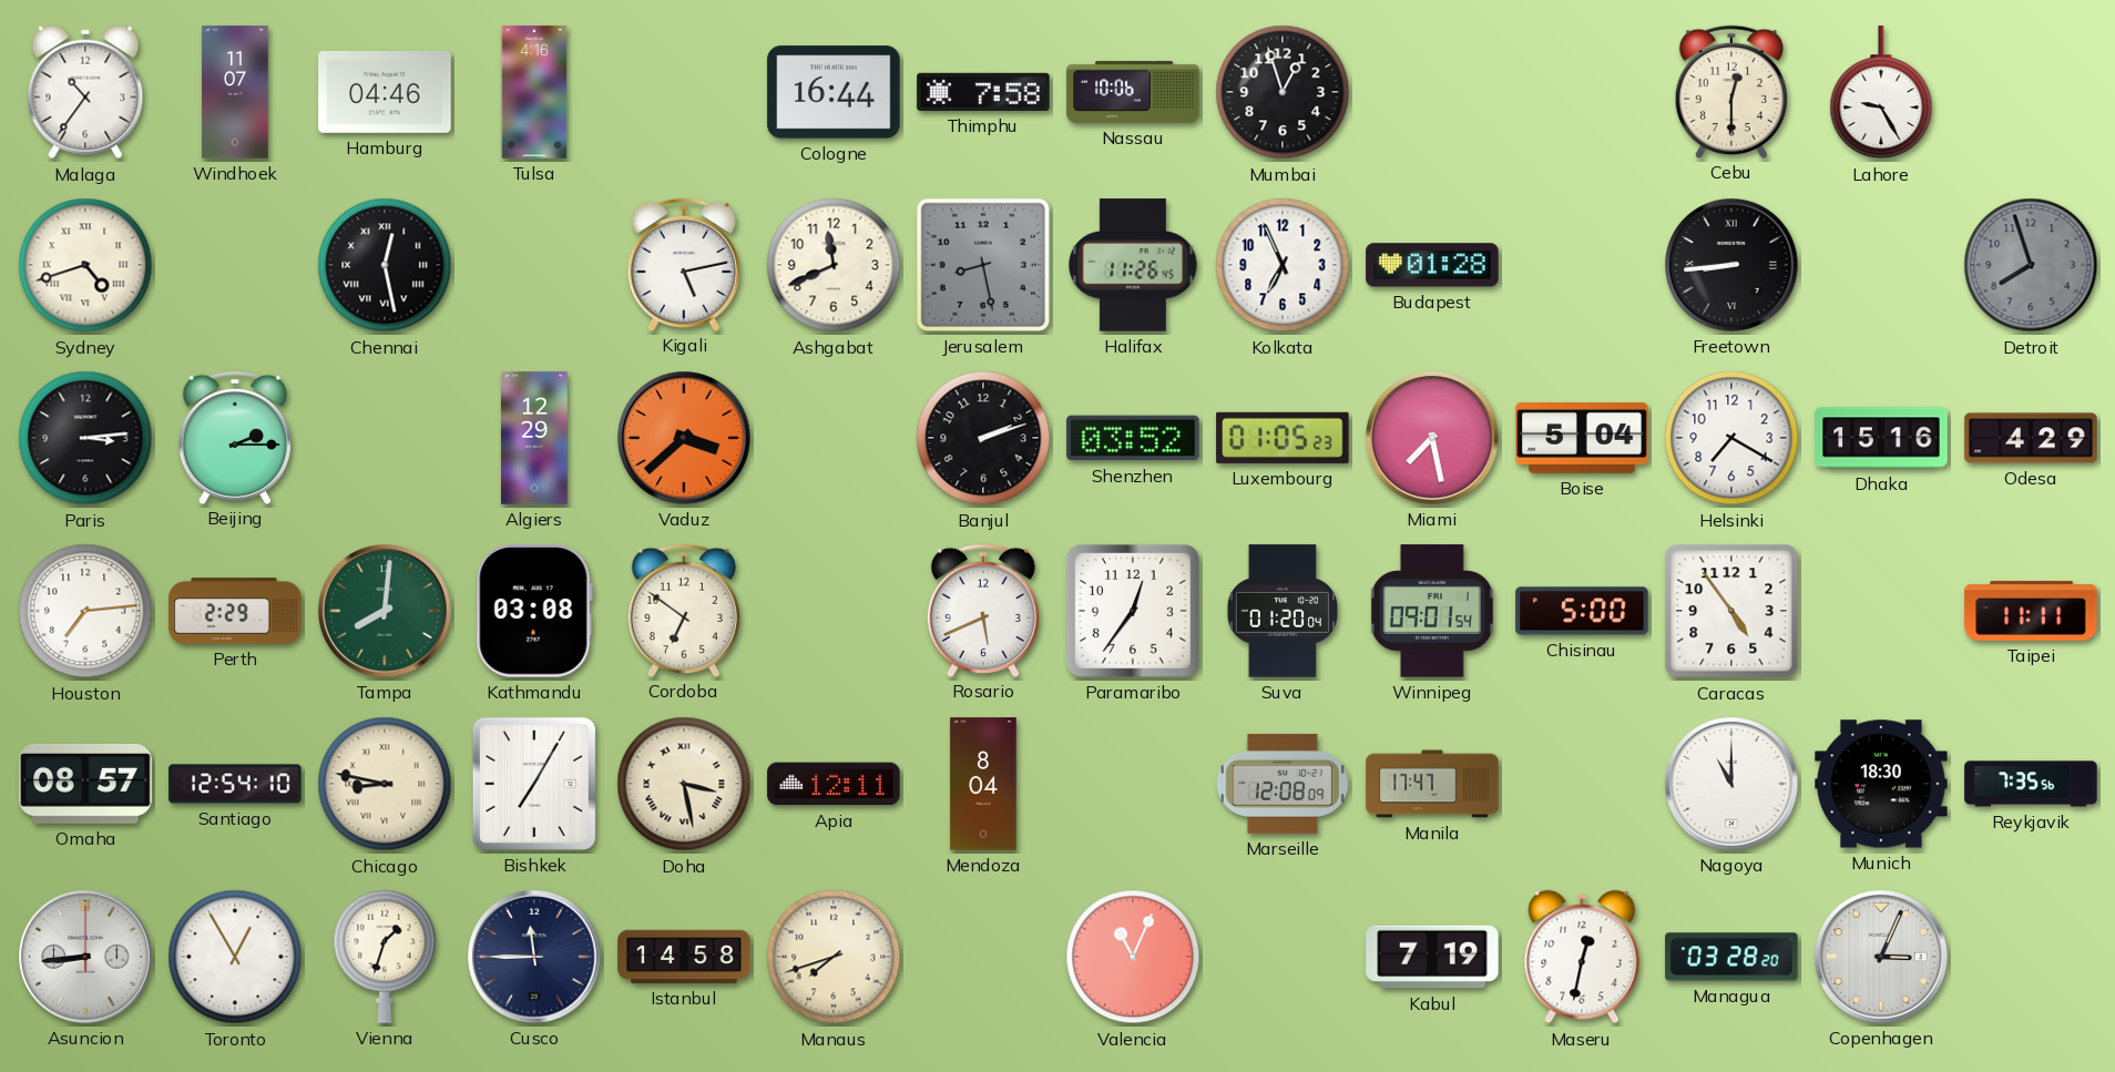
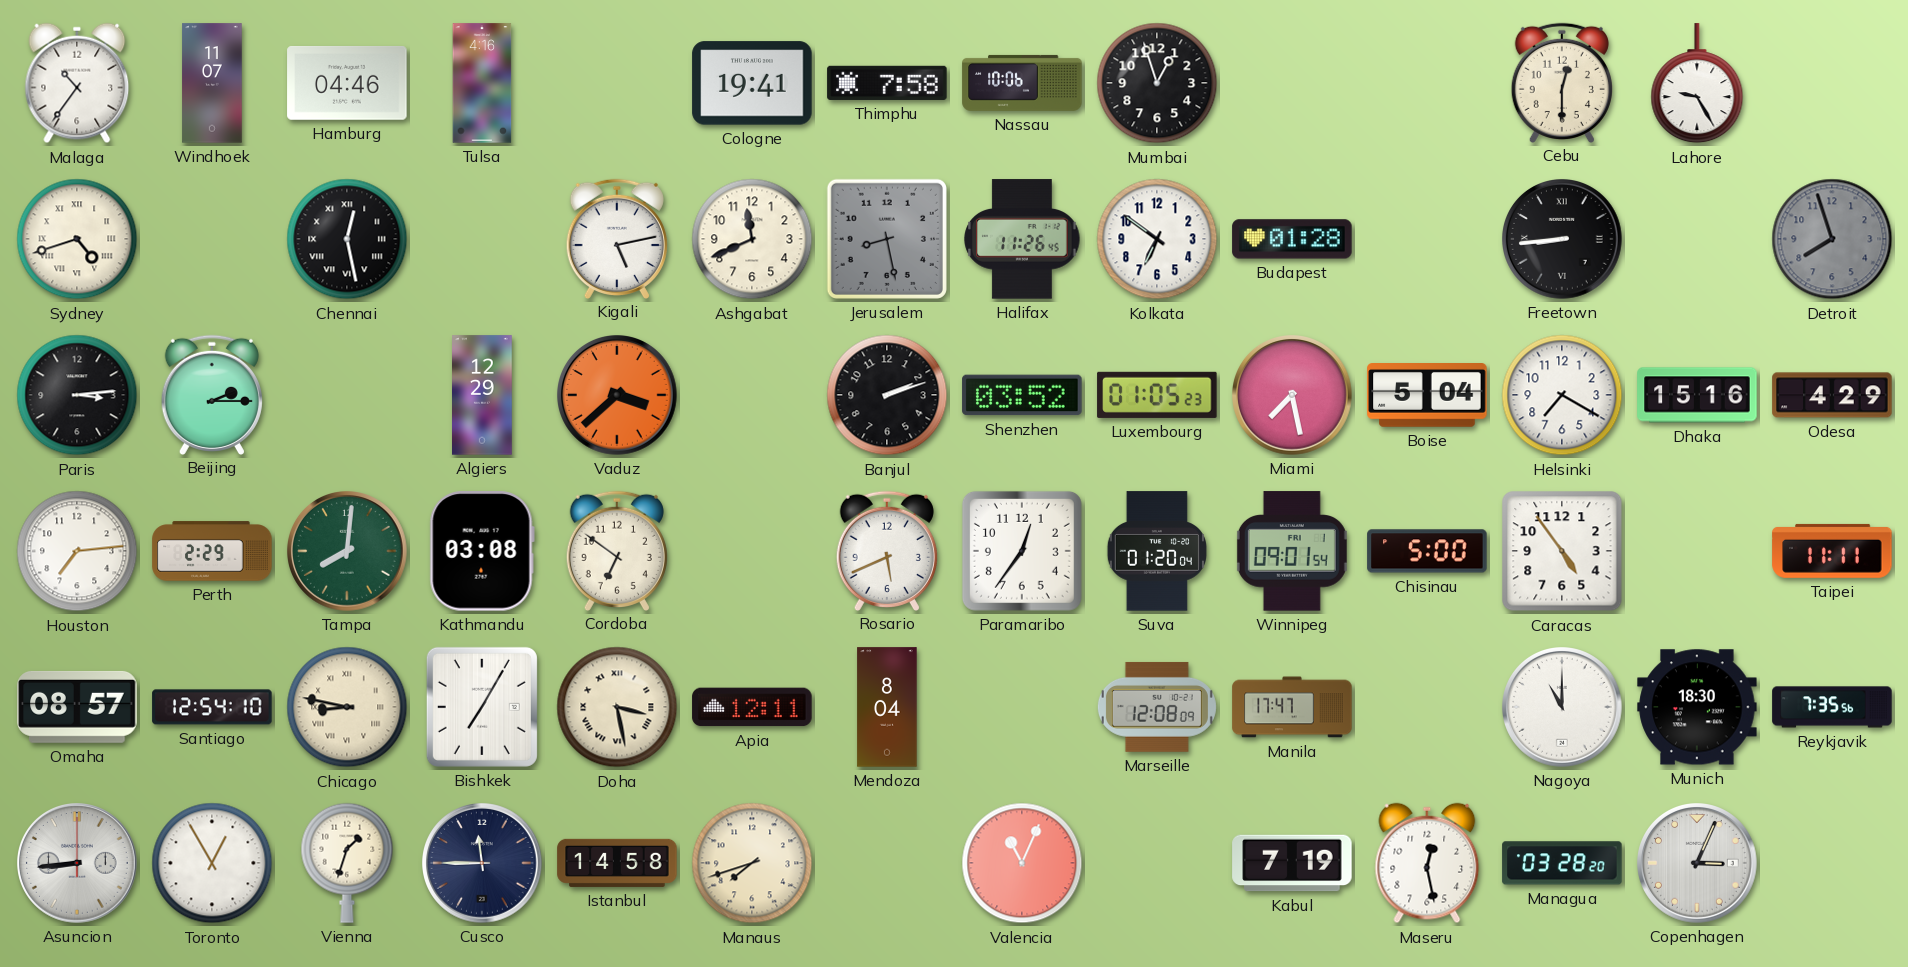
Cologne: 16:44 -> 19:41 (752, 83)
Kolkata: 6:56 -> 6:51 (1157, 239)
Maseru: 12:32 -> 12:28 (1427, 863)
